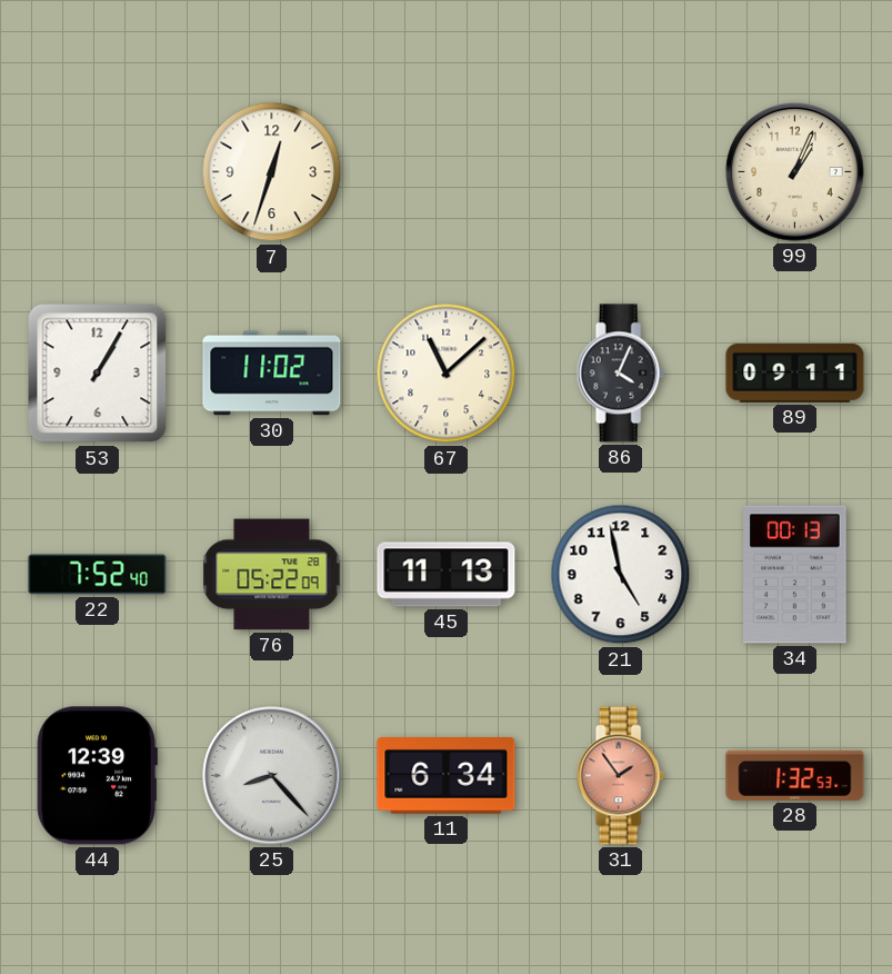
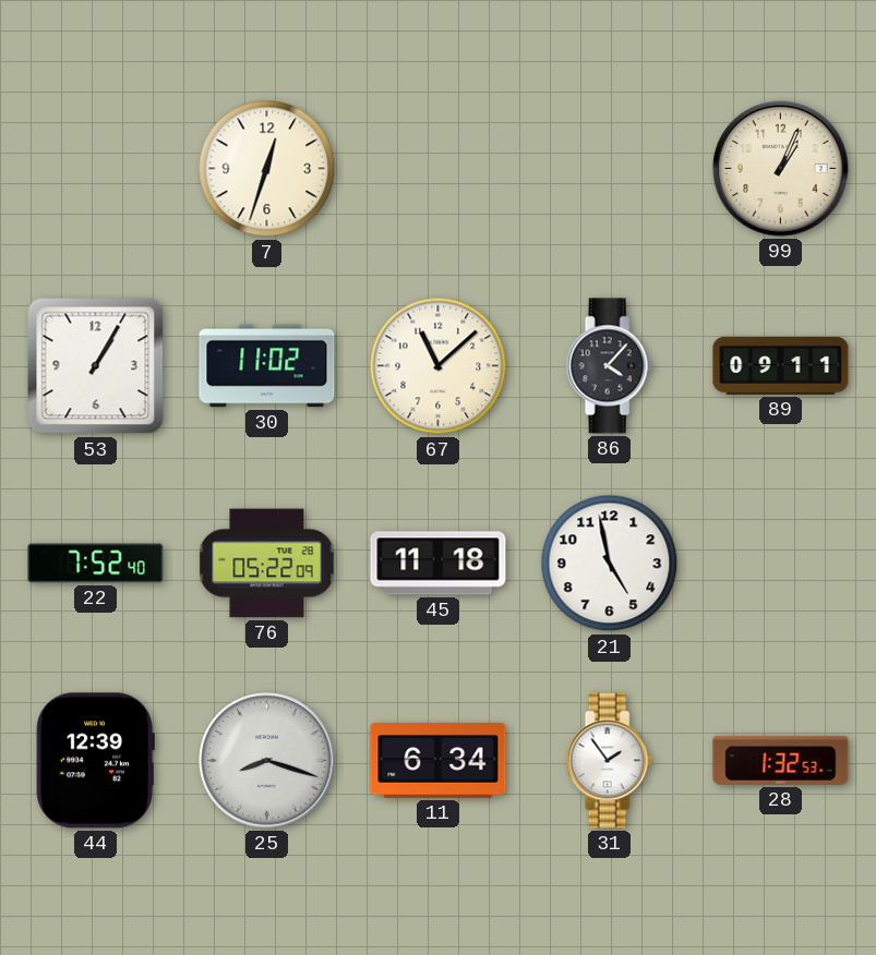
86: 4:04 -> 4:07 (609, 366)
45: 11:13 -> 11:18 (439, 564)
34: 00:13 -> none (795, 575)
25: 8:23 -> 8:18 (267, 761)
31 dial: salmon -> white (609, 761)
